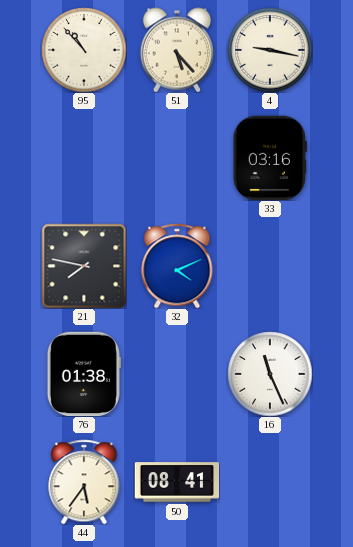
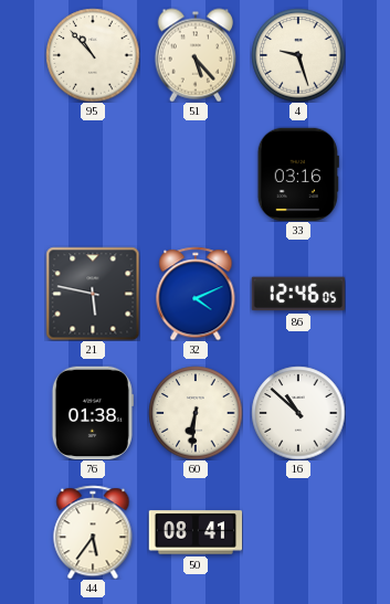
4: 9:17 -> 9:27 (298, 55)
21: 7:47 -> 5:47 (93, 294)
86: none -> 12:46 (297, 294)
60: none -> 6:31 (196, 413)
16: 11:26 -> 10:52 (298, 413)
